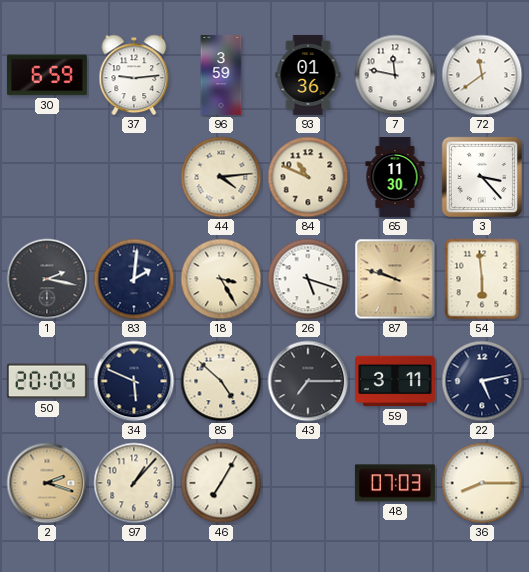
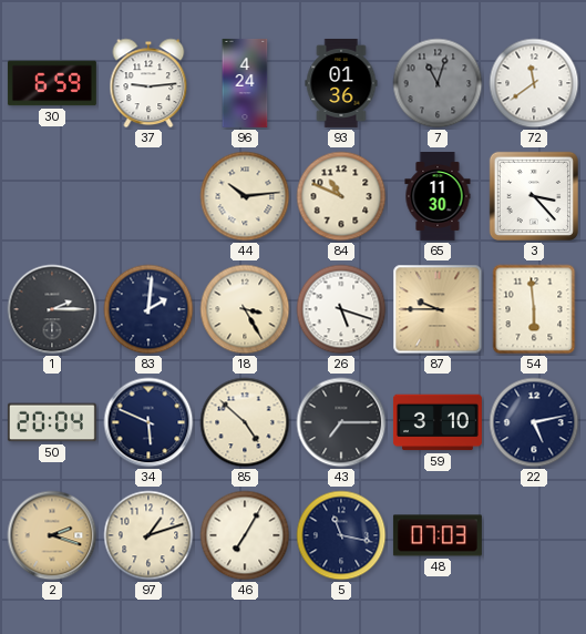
96: 3:59 -> 4:24 (245, 83)
7: 11:47 -> 11:03 (438, 83)
7 dial: white -> grey (438, 83)
44: 4:14 -> 10:14 (245, 196)
1: 2:17 -> 2:15 (52, 309)
87: 9:48 -> 9:45 (438, 309)
59: 3:11 -> 3:10 (438, 422)
97: 1:07 -> 1:12 (148, 535)
5: none -> 11:17 (341, 535)
36: 8:15 -> none (482, 483)
